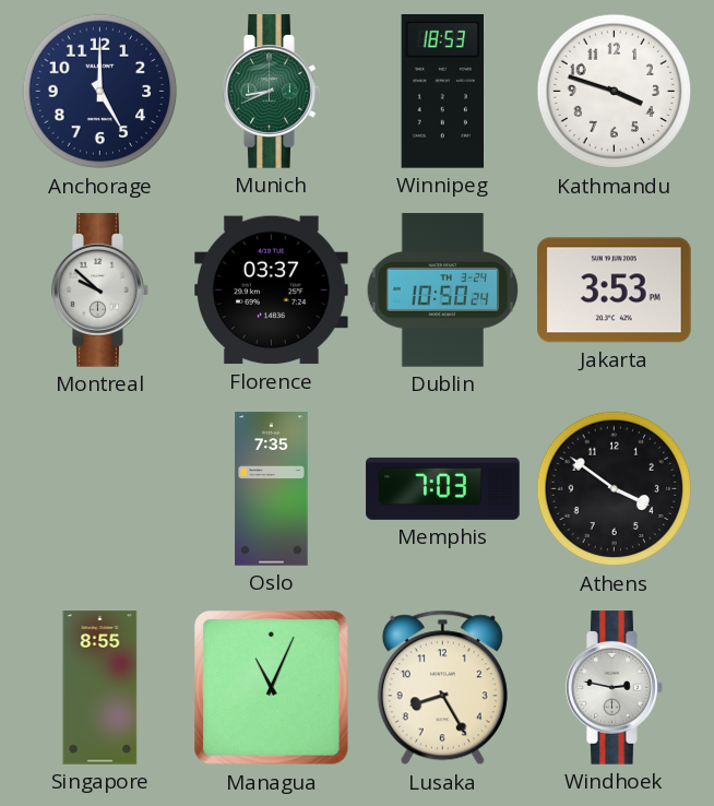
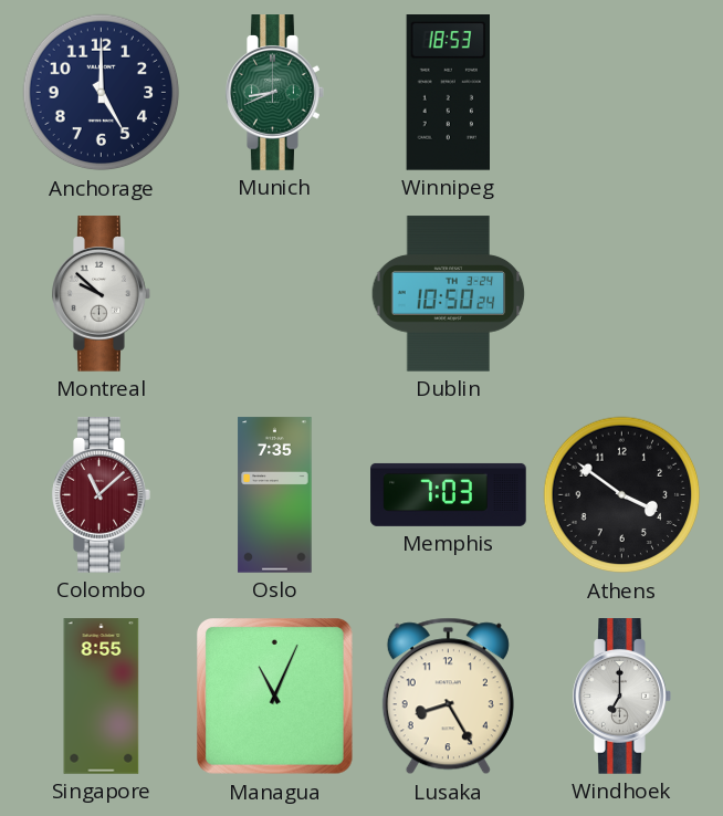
Kathmandu: 3:48 -> none (615, 92)
Florence: 03:37 -> none (272, 291)
Jakarta: 3:53 -> none (615, 291)
Colombo: none -> 11:08 (102, 495)
Windhoek: 2:47 -> 7:00 (622, 697)
